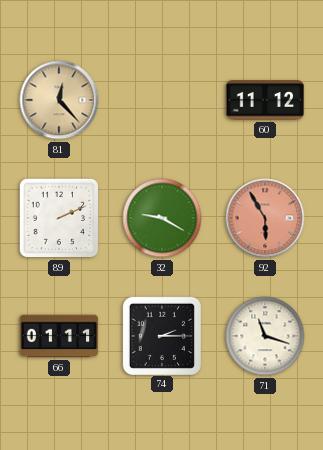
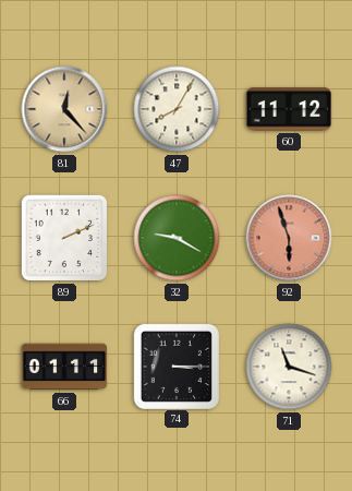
47: none -> 8:05 (177, 109)
92: 5:55 -> 5:57 (289, 238)
74: 2:15 -> 3:15 (175, 366)
